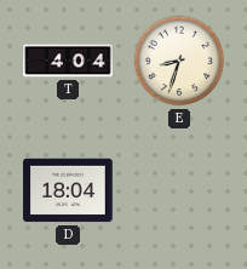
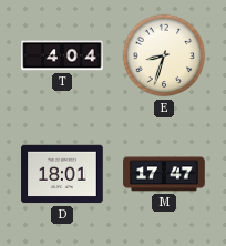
D: 18:04 -> 18:01 (62, 174)
M: none -> 17:47 (164, 174)
